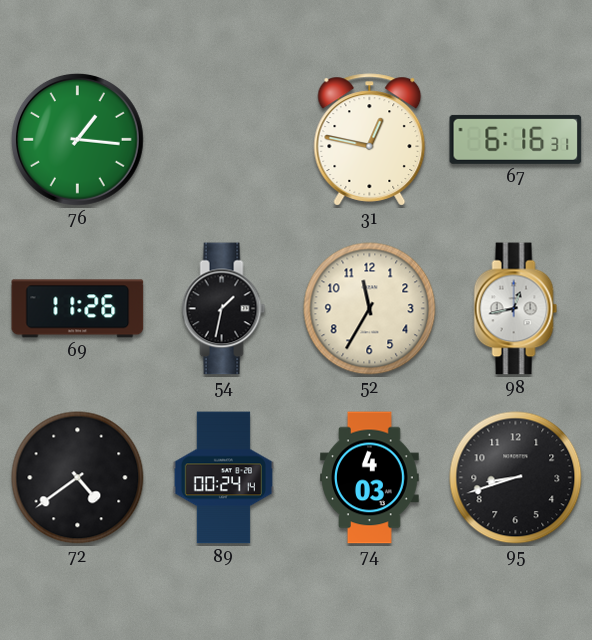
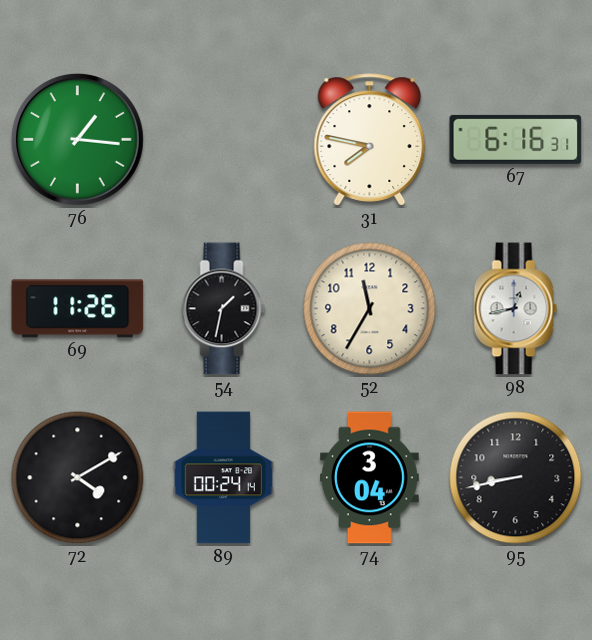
31: 12:47 -> 7:47 (370, 140)
72: 4:39 -> 4:10 (78, 478)
74: 4:03 -> 3:04 (370, 478)
95: 8:42 -> 8:43 (516, 478)
